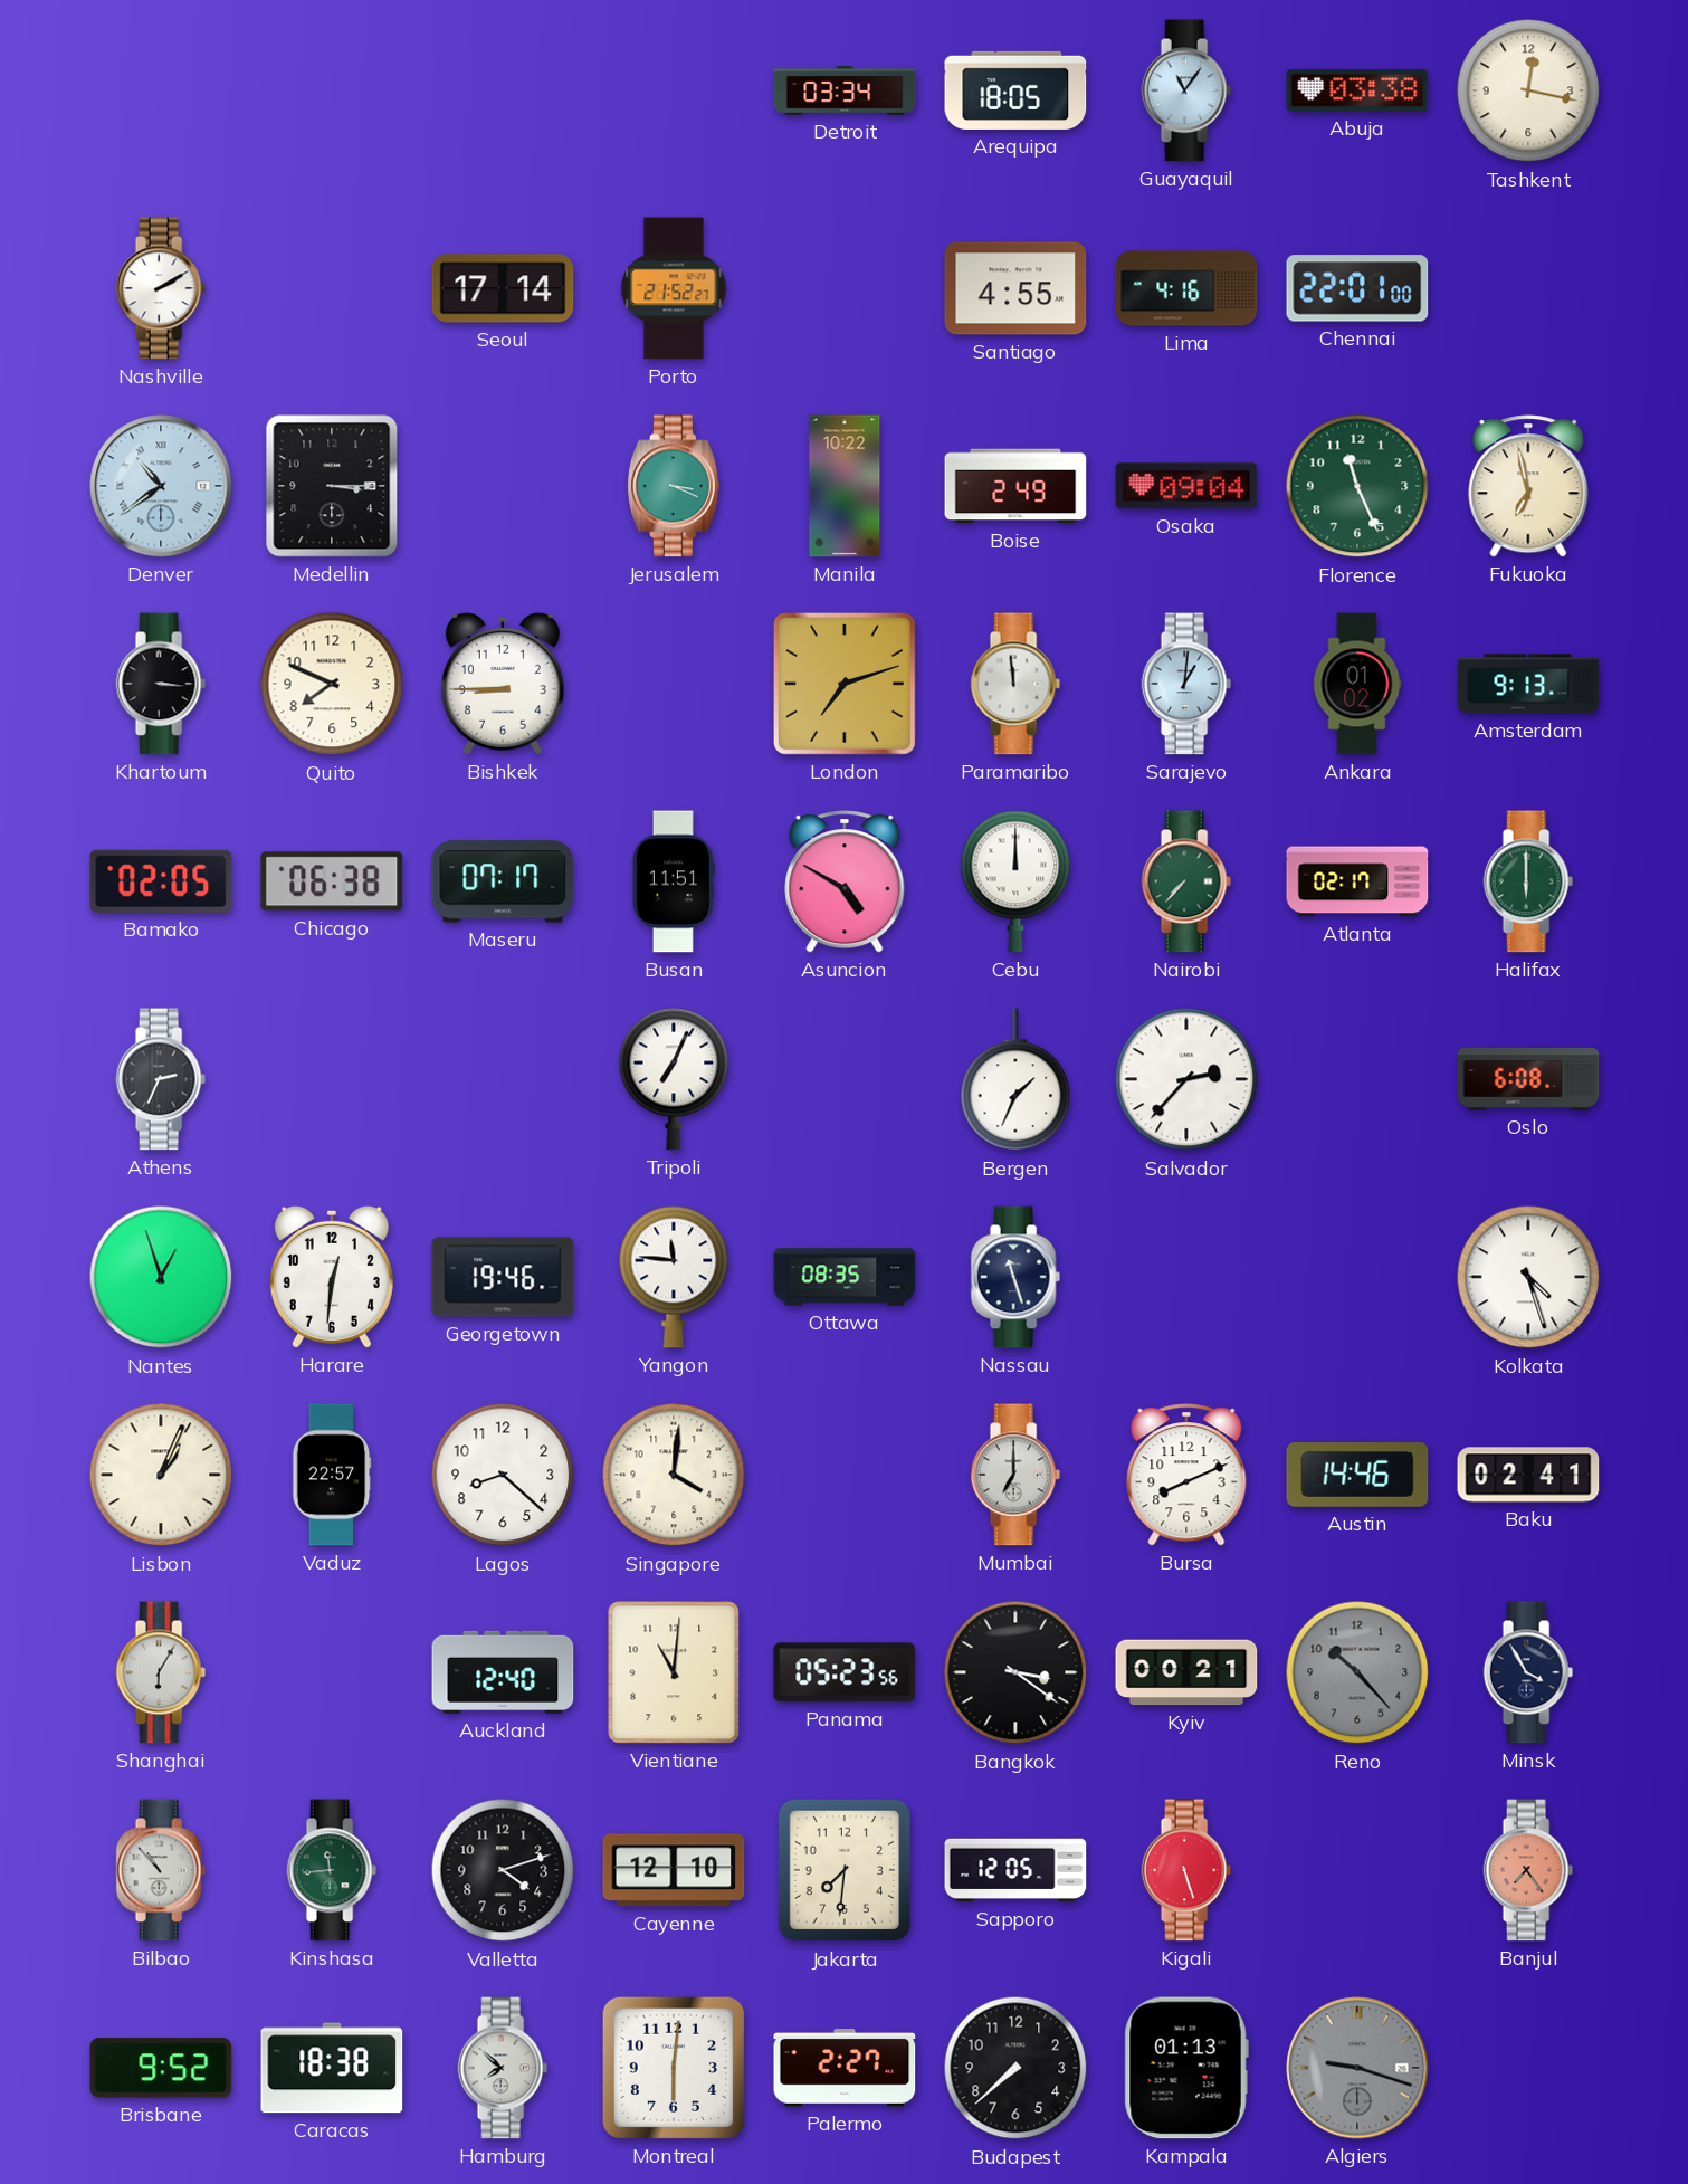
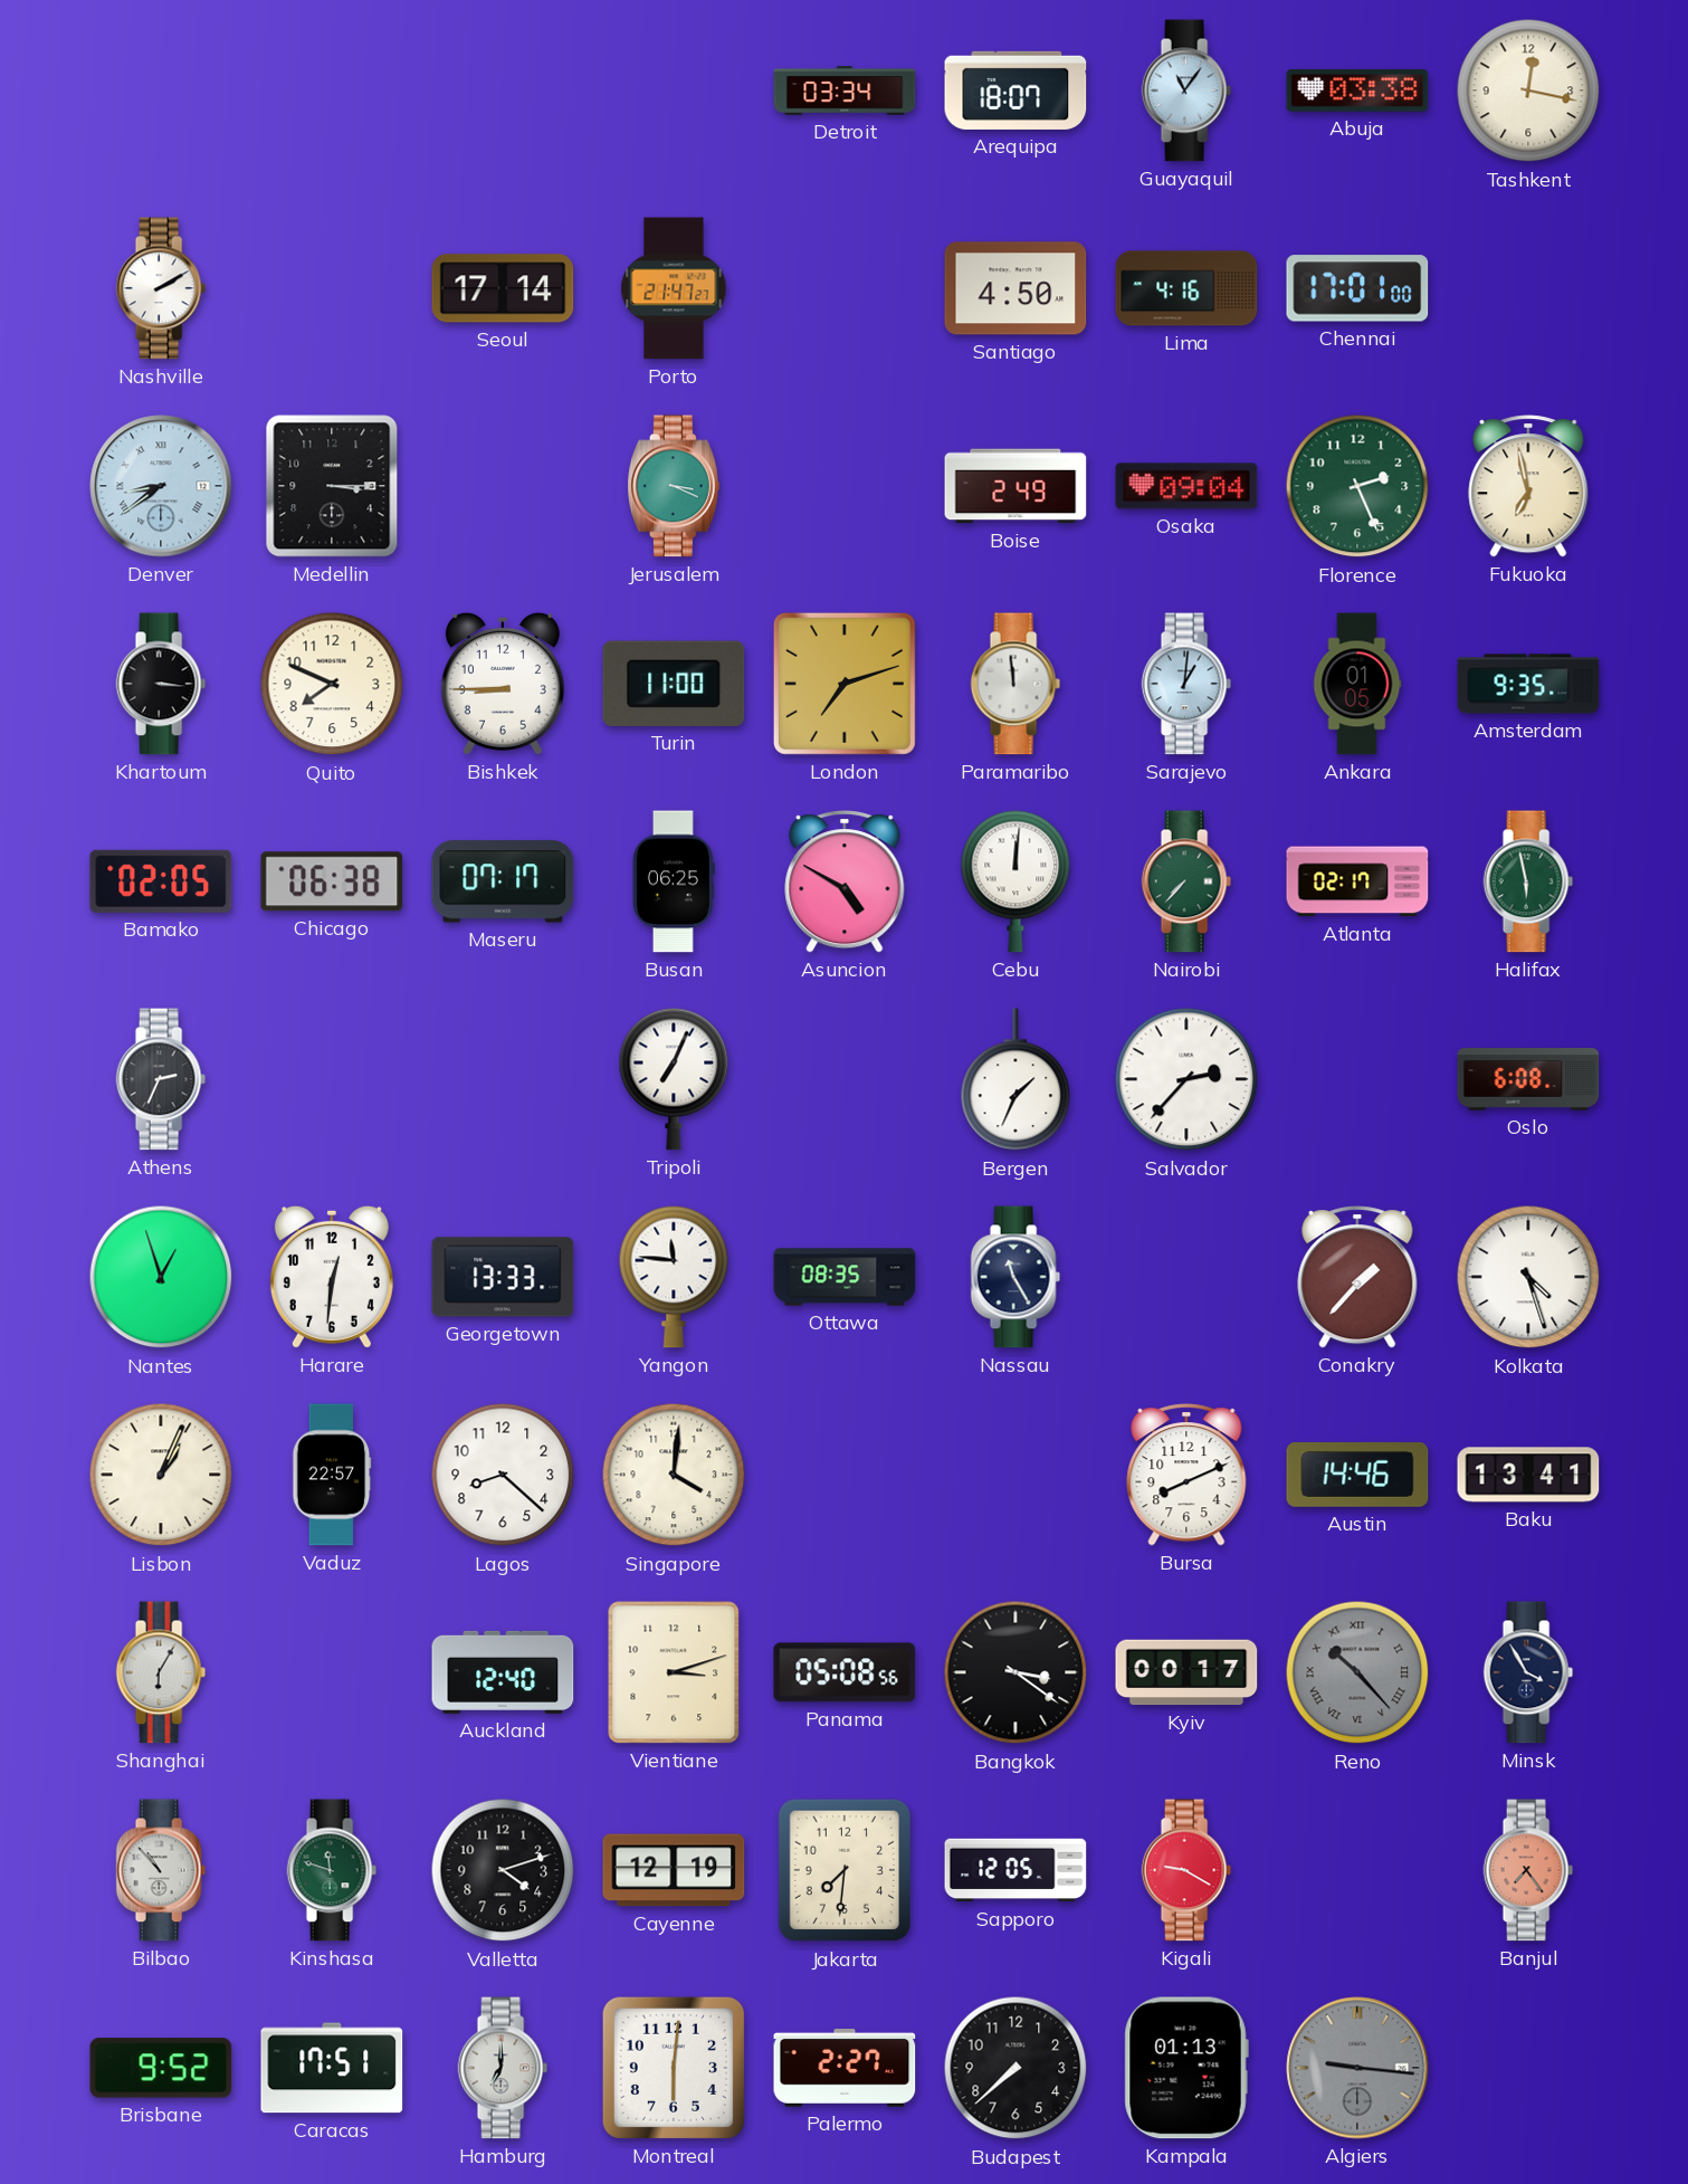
Arequipa: 18:05 -> 18:07 (1015, 90)
Porto: 21:52 -> 21:47 (674, 288)
Santiago: 4:55 -> 4:50 (1015, 288)
Chennai: 22:01 -> 17:01 (1357, 288)
Denver: 10:39 -> 8:39 (161, 486)
Manila: 10:22 -> none (845, 486)
Florence: 11:26 -> 2:26 (1357, 486)
Turin: none -> 11:00 (674, 684)
Ankara: 01:02 -> 01:05 (1357, 684)
Amsterdam: 9:13 -> 9:35 (1528, 684)
Busan: 11:51 -> 06:25 (674, 881)
Cebu: 12:00 -> 12:01 (1015, 881)
Halifax: 6:00 -> 5:58 (1528, 881)
Georgetown: 19:46 -> 13:33 (503, 1277)
Nassau: 11:27 -> 11:25 (1015, 1277)
Conakry: none -> 1:37 (1357, 1277)
Mumbai: 7:00 -> none (1015, 1475)
Baku: 02:41 -> 13:41 (1528, 1475)
Vientiane: 11:01 -> 3:12 (674, 1672)
Panama: 05:23 -> 05:08 (845, 1672)
Kyiv: 00:21 -> 00:17 (1186, 1672)
Reno numerals: Arabic -> Roman (1357, 1672)
Kinshasa: 11:44 -> 11:48 (332, 1870)
Cayenne: 12:10 -> 12:19 (674, 1870)
Kigali: 5:27 -> 9:20 (1186, 1870)
Caracas: 18:38 -> 17:51 (332, 2068)
Hamburg: 7:52 -> 7:00 (503, 2068)
Algiers: 9:18 -> 9:16 (1357, 2068)
